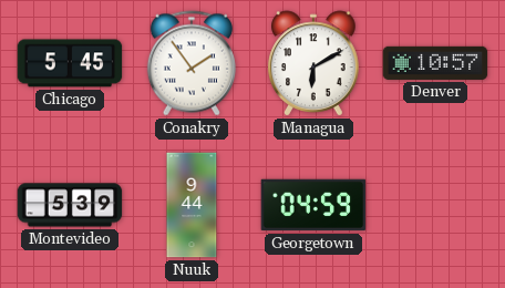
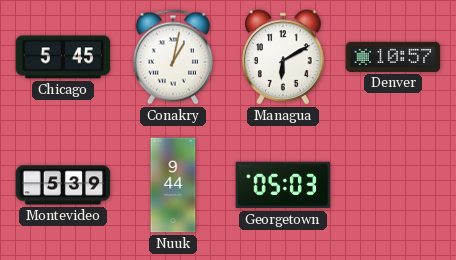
Conakry: 1:54 -> 1:02 (173, 57)
Georgetown: 04:59 -> 05:03 (283, 185)
